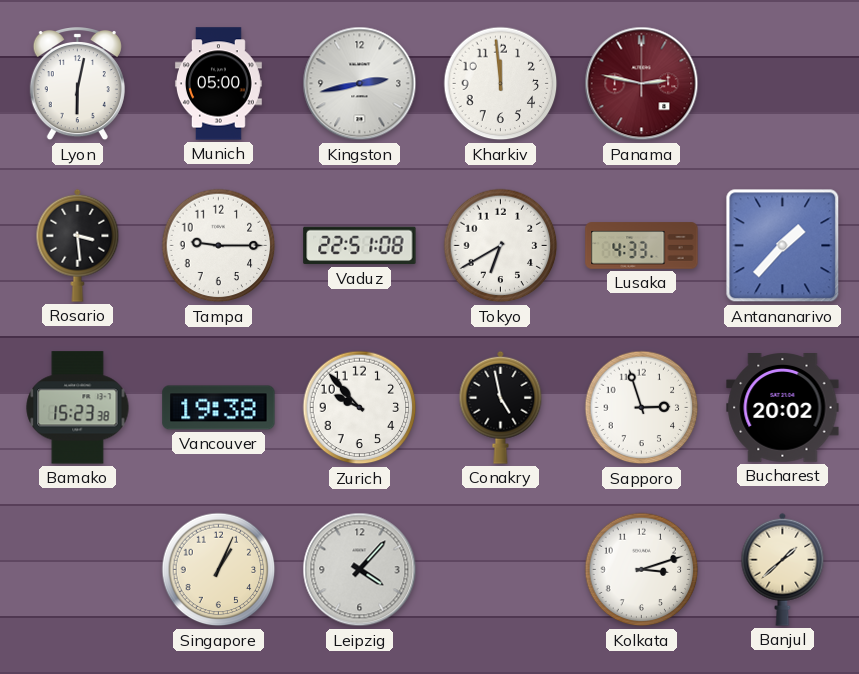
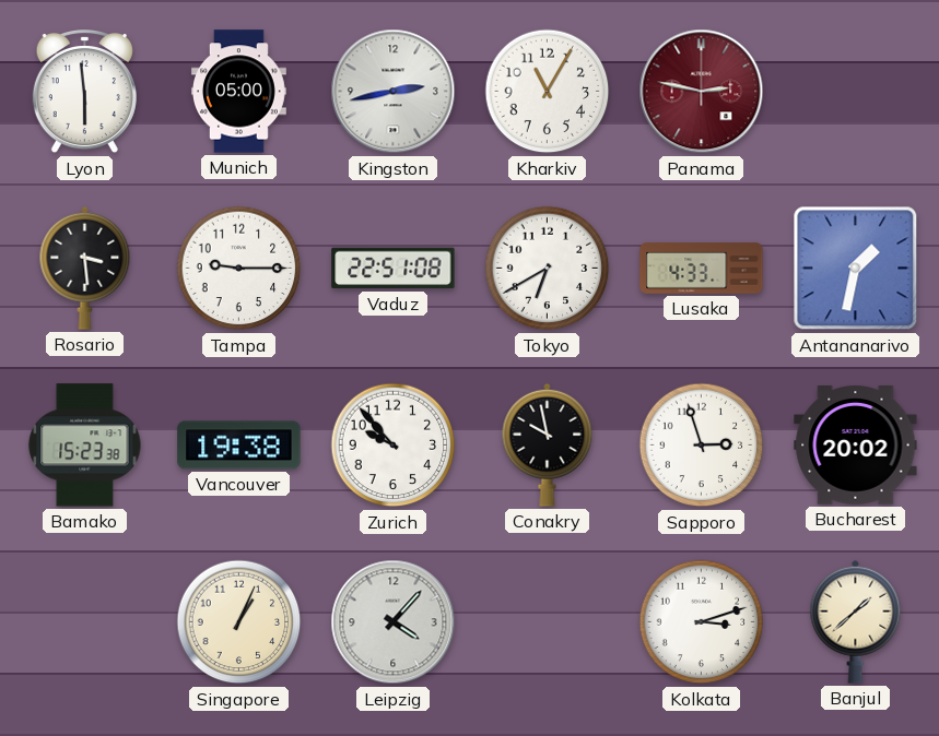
Lyon: 6:02 -> 5:59 (84, 92)
Kharkiv: 11:59 -> 11:05 (548, 92)
Antananarivo: 1:37 -> 1:32 (856, 269)
Conakry: 4:58 -> 9:58 (548, 444)
